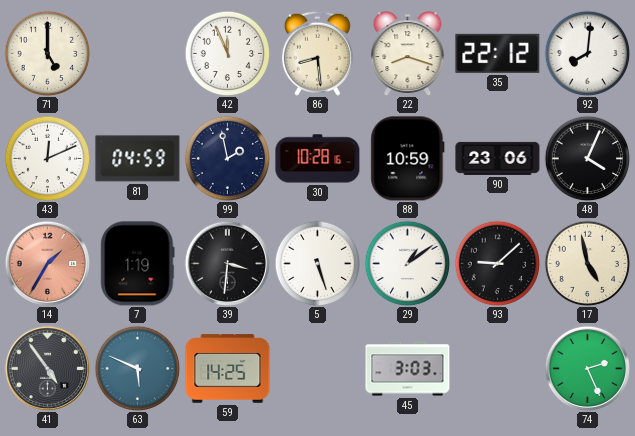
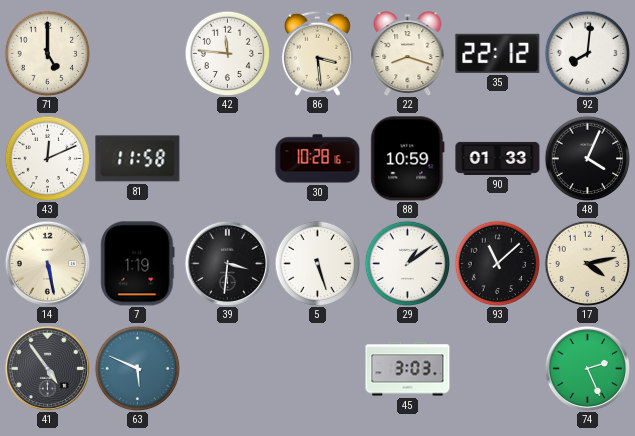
42: 11:56 -> 11:46 (227, 53)
86: 8:29 -> 3:29 (317, 53)
81: 04:59 -> 11:58 (138, 159)
99: 1:58 -> none (227, 158)
90: 23:06 -> 01:33 (498, 158)
14: 1:35 -> 5:28 (47, 263)
14 dial: salmon -> cream (47, 263)
93: 9:08 -> 11:08 (497, 263)
17: 4:58 -> 4:13 (587, 263)
59: 14:25 -> none (228, 369)
